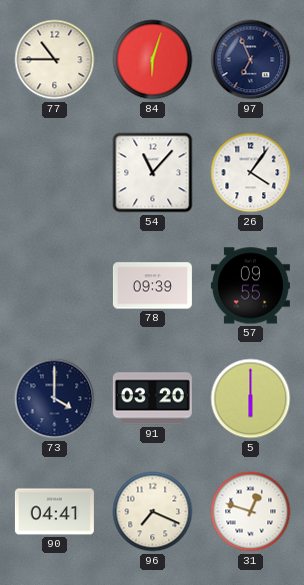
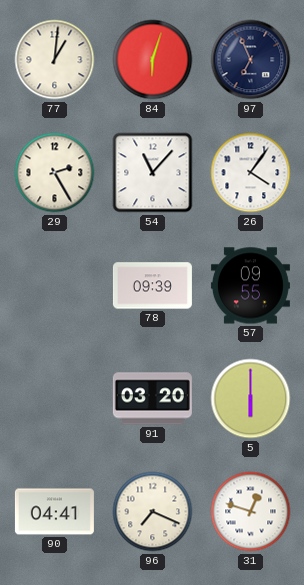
77: 10:45 -> 1:01 (55, 60)
29: none -> 2:25 (55, 173)
73: 4:00 -> none (55, 399)
